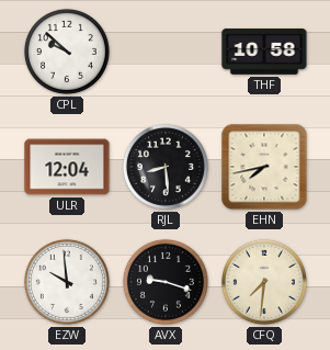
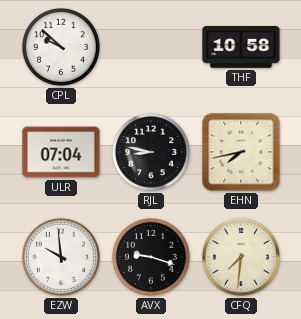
ULR: 12:04 -> 07:04 (61, 152)
RJL: 8:29 -> 8:47 (151, 152)
